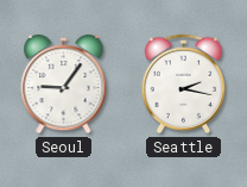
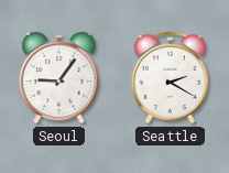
Seattle: 2:17 -> 2:20 (171, 78)
